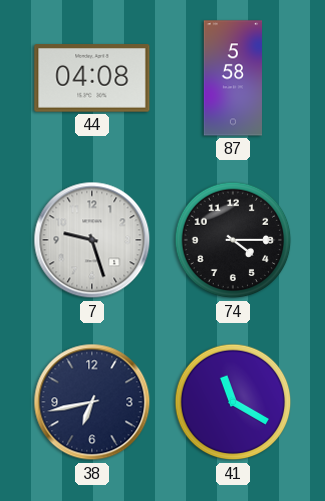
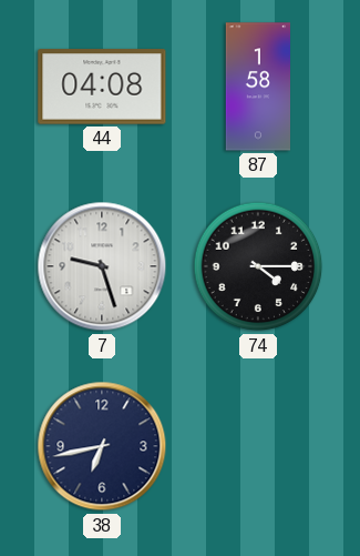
87: 5:58 -> 1:58 (257, 87)
41: 11:20 -> none (233, 402)
